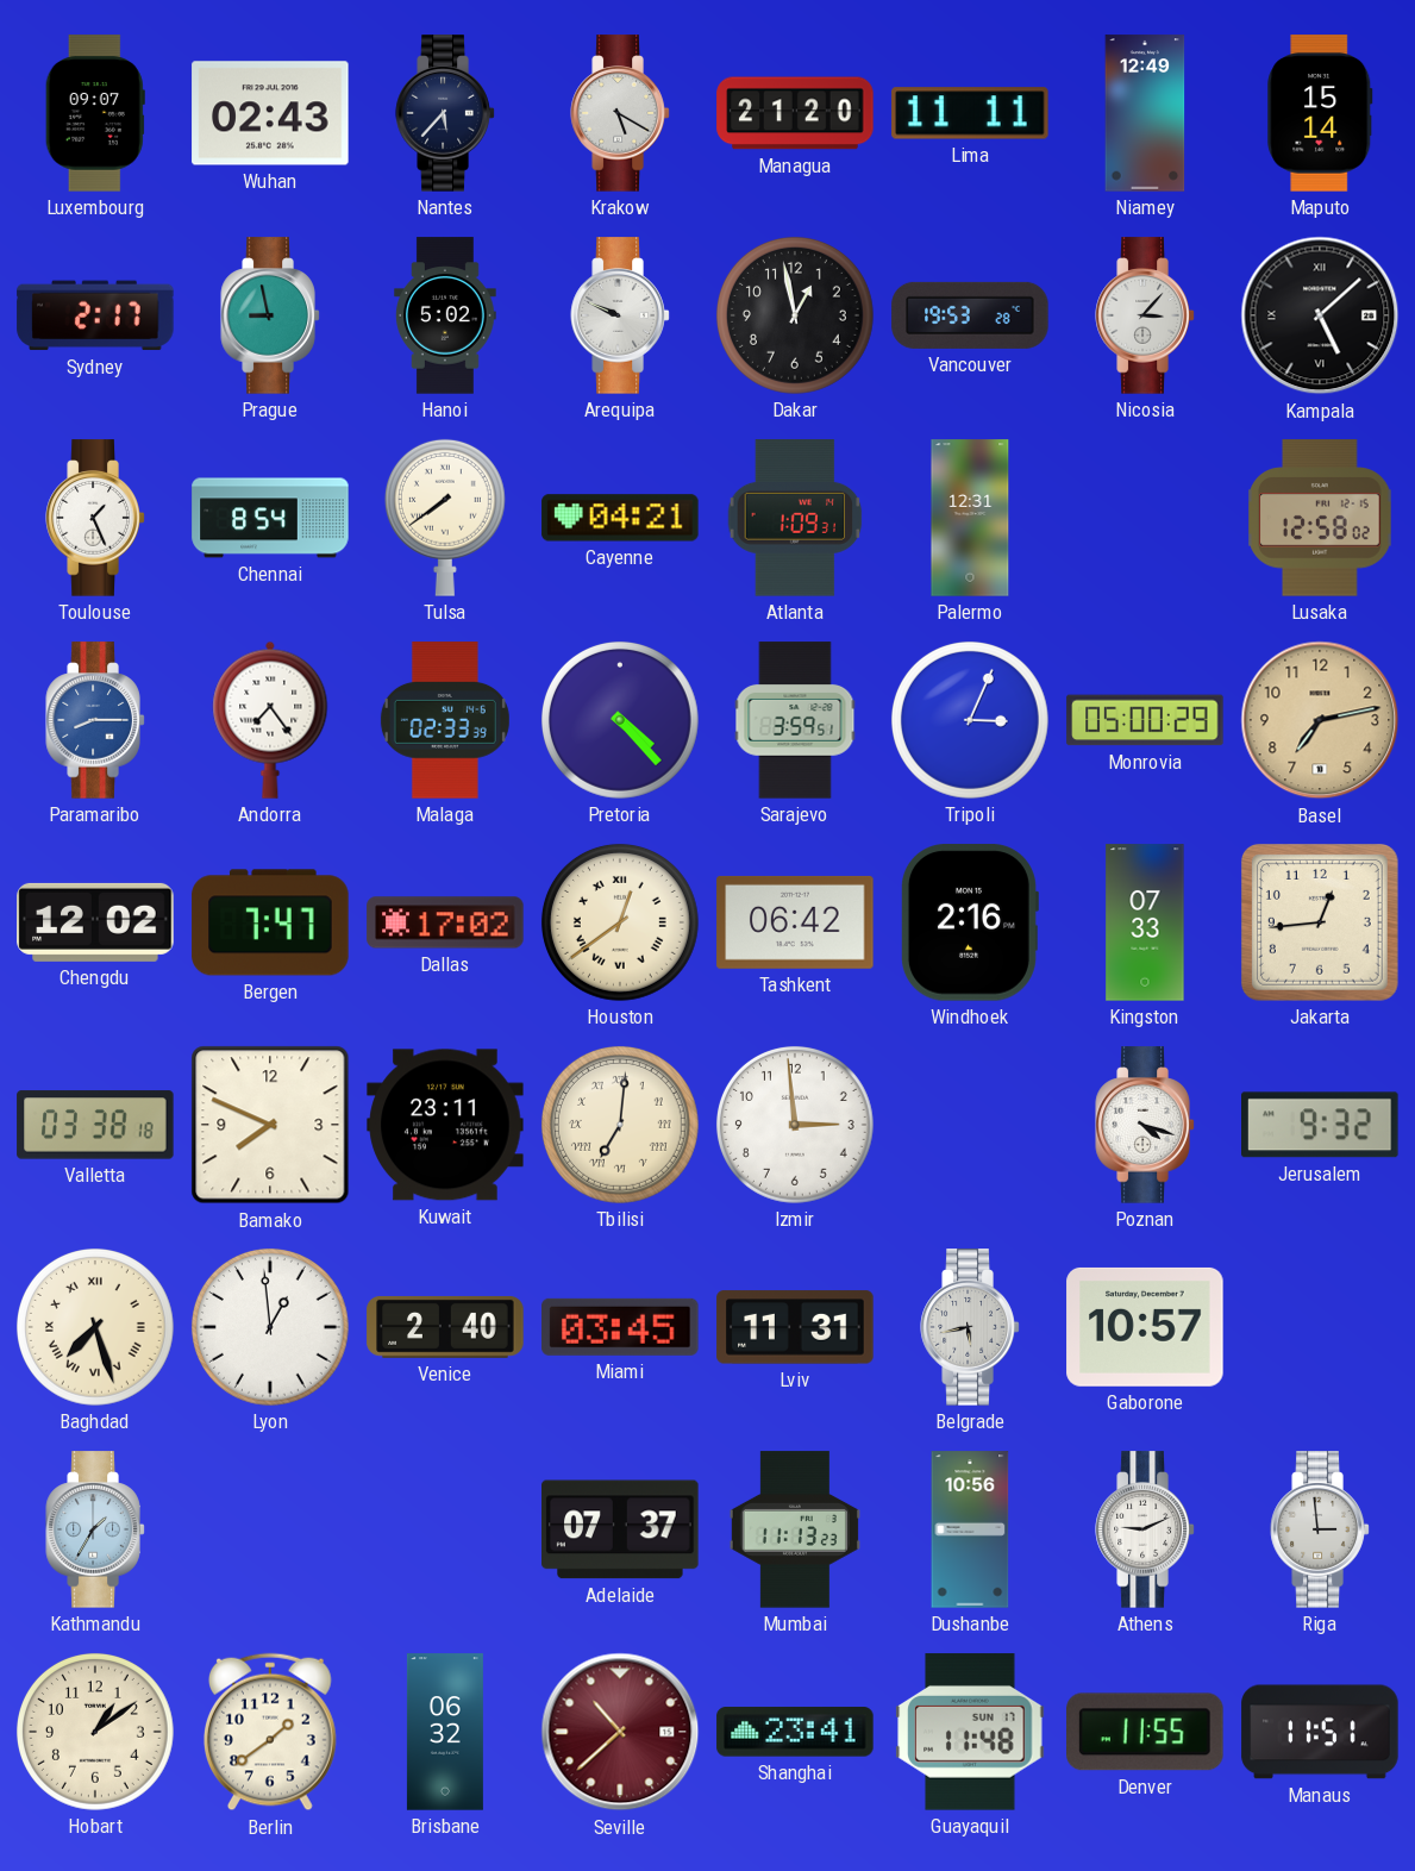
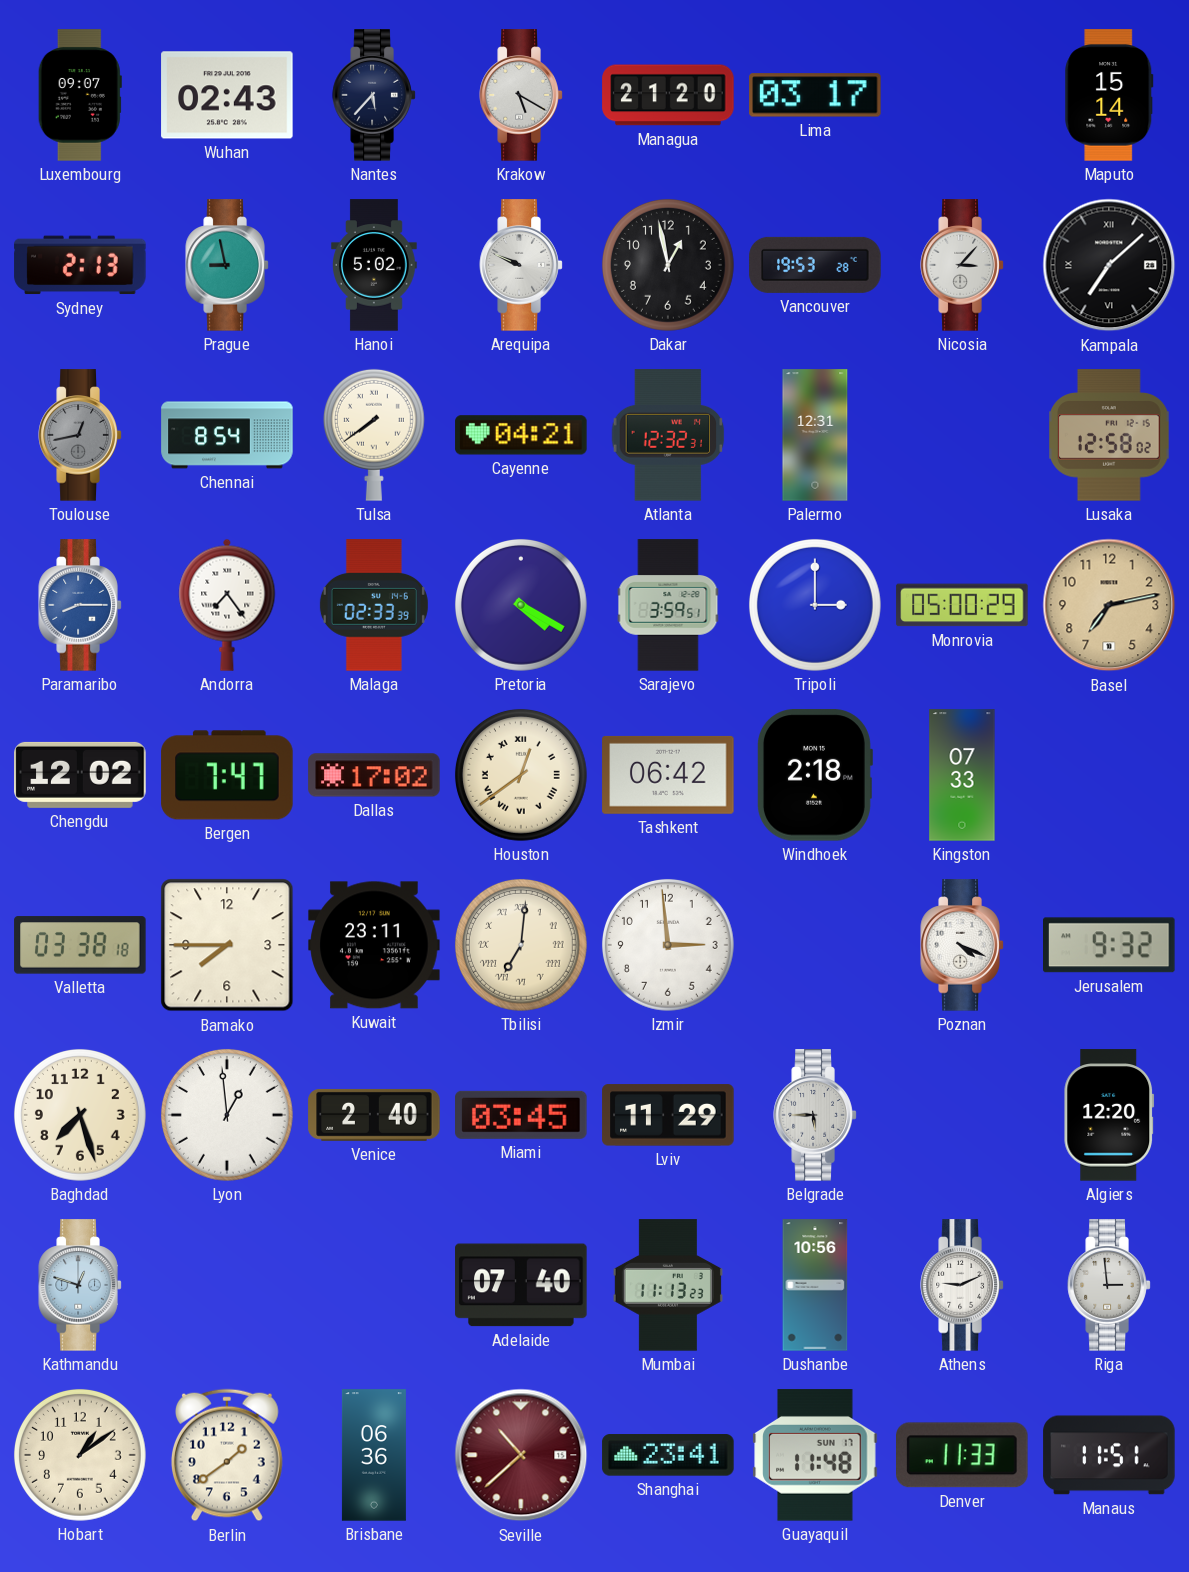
Lima: 11:11 -> 03:17 (815, 95)
Niamey: 12:49 -> none (1145, 113)
Sydney: 2:17 -> 2:13 (80, 265)
Kampala: 5:08 -> 7:08 (1109, 265)
Toulouse: 1:26 -> 12:43 (80, 435)
Toulouse dial: white -> grey (80, 435)
Atlanta: 1:09 -> 12:32 (668, 435)
Pretoria: 4:23 -> 4:20 (521, 605)
Tripoli: 3:04 -> 3:00 (815, 605)
Windhoek: 2:16 -> 2:18 (814, 775)
Jakarta: 12:44 -> none (1320, 922)
Bamako: 7:49 -> 7:45 (227, 945)
Poznan: 4:18 -> 4:19 (962, 945)
Baghdad numerals: Roman -> Arabic (80, 1115)
Lviv: 11:31 -> 11:29 (668, 1115)
Belgrade: 5:43 -> 5:45 (815, 1115)
Gaborone: 10:57 -> none (1145, 1327)
Algiers: none -> 12:20 (1109, 1115)
Kathmandu: 1:35 -> 12:48 (80, 1285)
Adelaide: 07:37 -> 07:40 (521, 1285)
Brisbane: 06:32 -> 06:36 (374, 1455)
Denver: 11:55 -> 11:33 (963, 1455)
